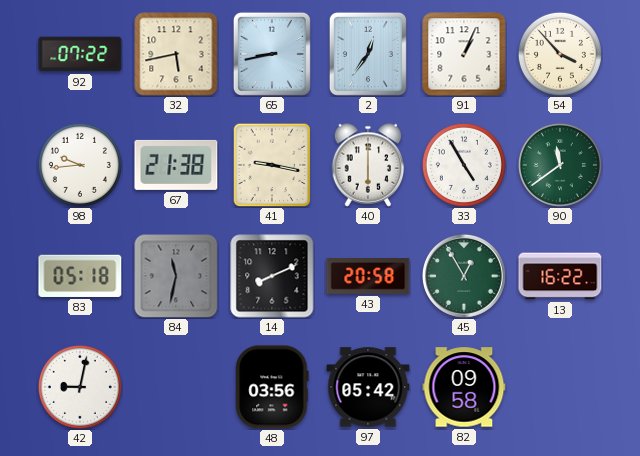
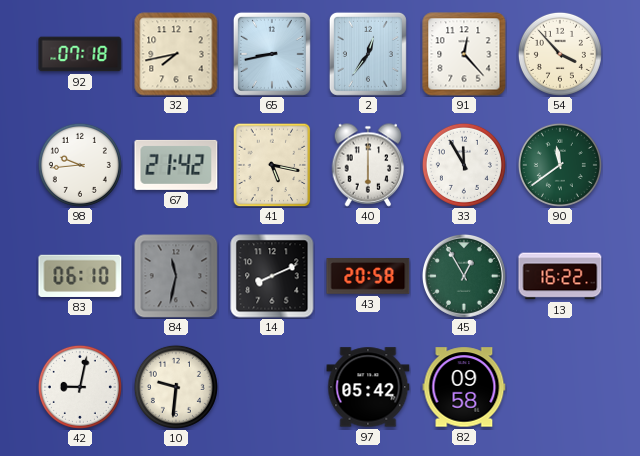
92: 07:22 -> 07:18 (80, 54)
32: 5:43 -> 7:43 (176, 54)
91: 1:04 -> 12:23 (464, 54)
67: 21:38 -> 21:42 (176, 165)
41: 9:17 -> 5:17 (272, 165)
33: 4:55 -> 11:55 (464, 165)
83: 05:18 -> 06:10 (80, 276)
10: none -> 9:31 (176, 387)
48: 03:56 -> none (272, 387)
